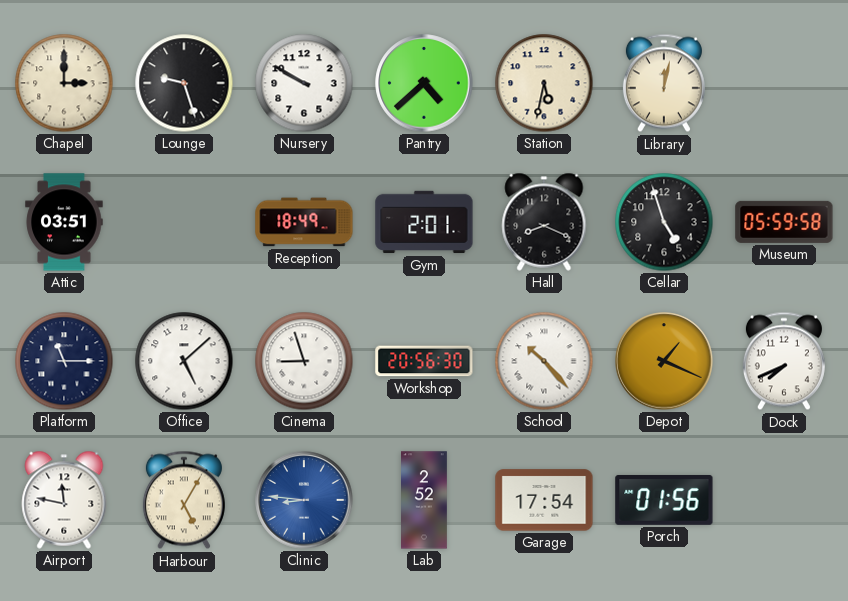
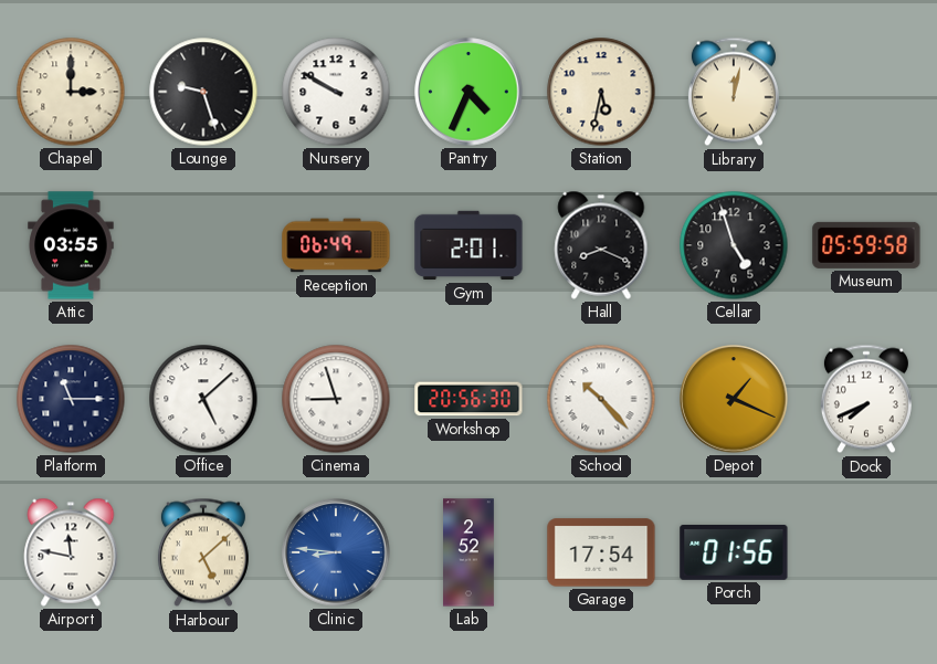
Pantry: 4:38 -> 4:34 (468, 92)
Attic: 03:51 -> 03:55 (71, 245)
Reception: 18:49 -> 06:49 (336, 245)
Harbour: 5:05 -> 5:08 (203, 552)
